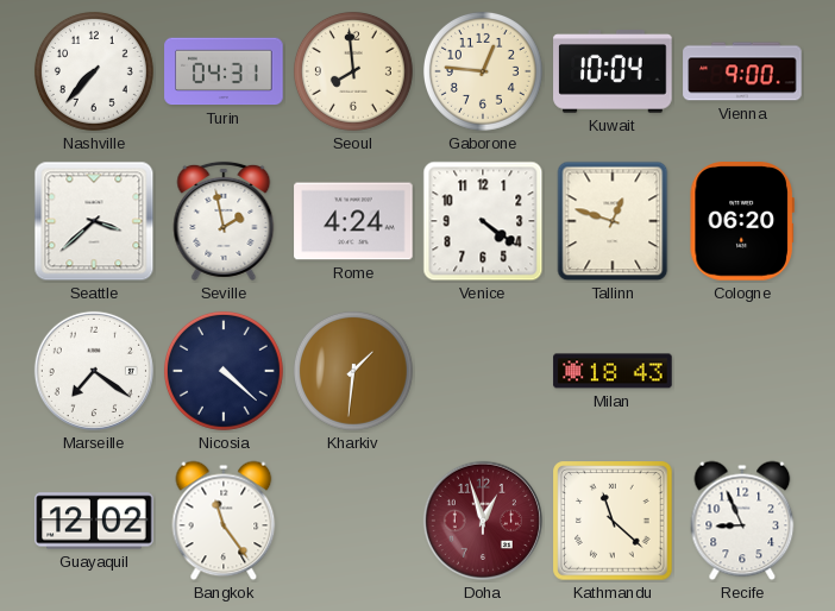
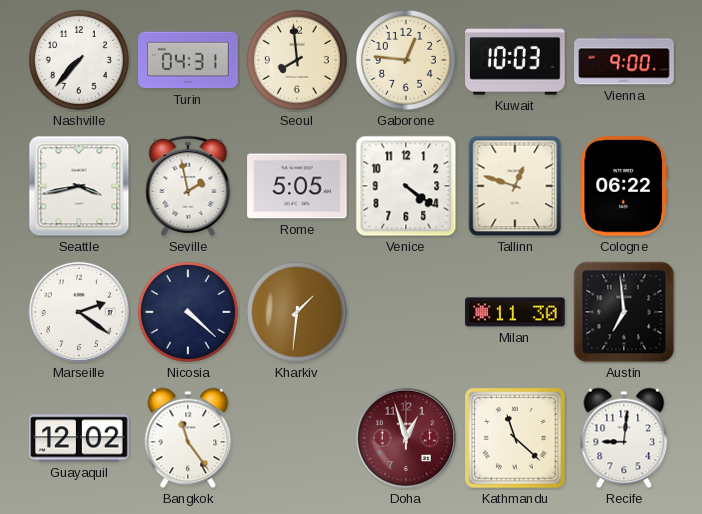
Kuwait: 10:04 -> 10:03 (515, 60)
Seattle: 3:38 -> 3:43 (79, 186)
Rome: 4:24 -> 5:05 (297, 186)
Cologne: 06:20 -> 06:22 (624, 186)
Marseille: 7:21 -> 2:21 (79, 312)
Milan: 18:43 -> 11:30 (515, 312)
Austin: none -> 6:59 (624, 312)
Recife: 8:56 -> 9:01 (624, 438)
